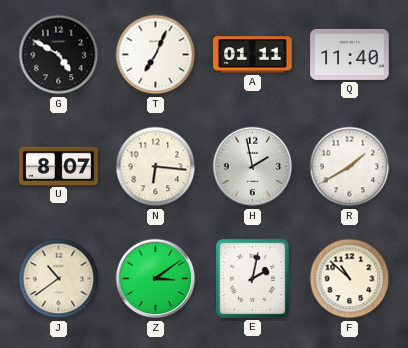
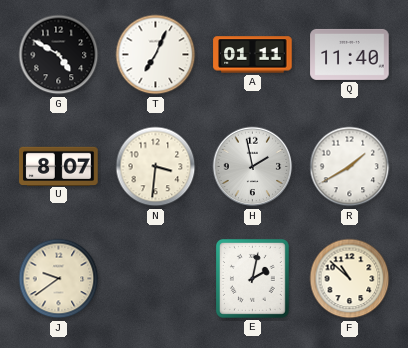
N: 6:16 -> 3:31 (156, 167)
J: 10:39 -> 9:39 (59, 279)
Z: 3:09 -> none (156, 279)
